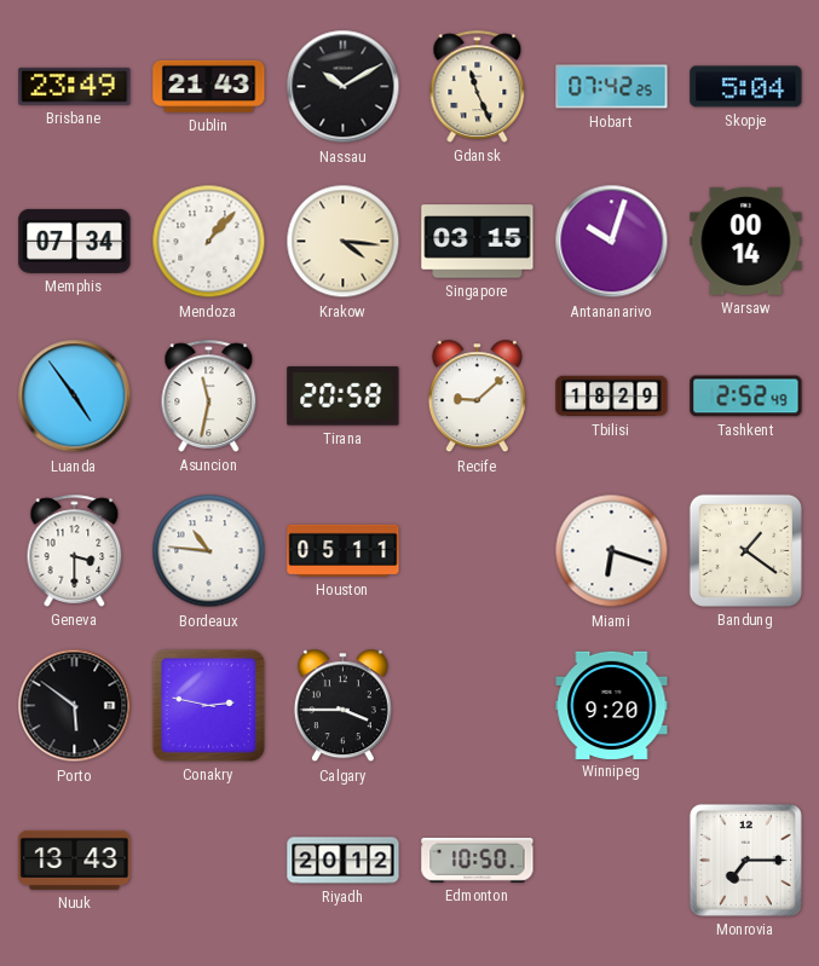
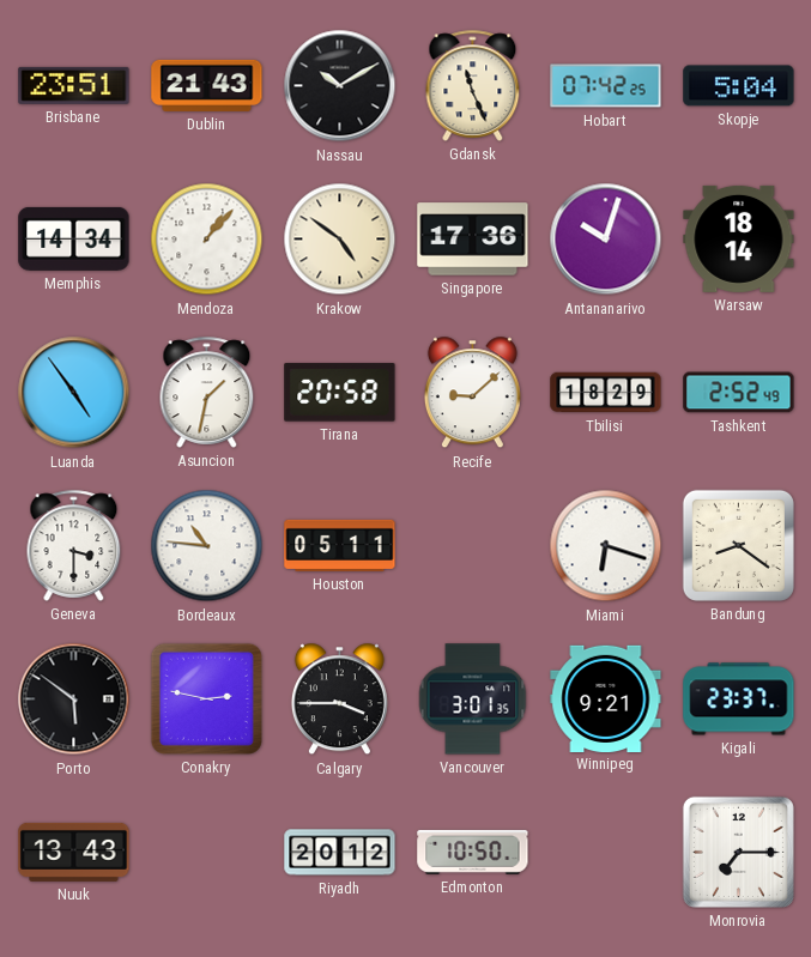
Brisbane: 23:49 -> 23:51 (74, 85)
Memphis: 07:34 -> 14:34 (74, 238)
Krakow: 4:16 -> 4:51 (340, 240)
Singapore: 03:15 -> 17:36 (473, 240)
Warsaw: 00:14 -> 18:14 (739, 238)
Asuncion: 11:32 -> 1:32 (207, 392)
Bandung: 1:21 -> 8:21 (738, 545)
Vancouver: none -> 3:01 (473, 699)
Winnipeg: 9:20 -> 9:21 (606, 698)
Kigali: none -> 23:37 (739, 699)
